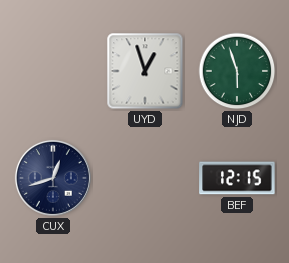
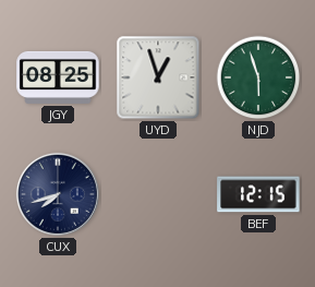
JGY: none -> 08:25 (58, 77)
CUX: 12:42 -> 7:42 (58, 194)
